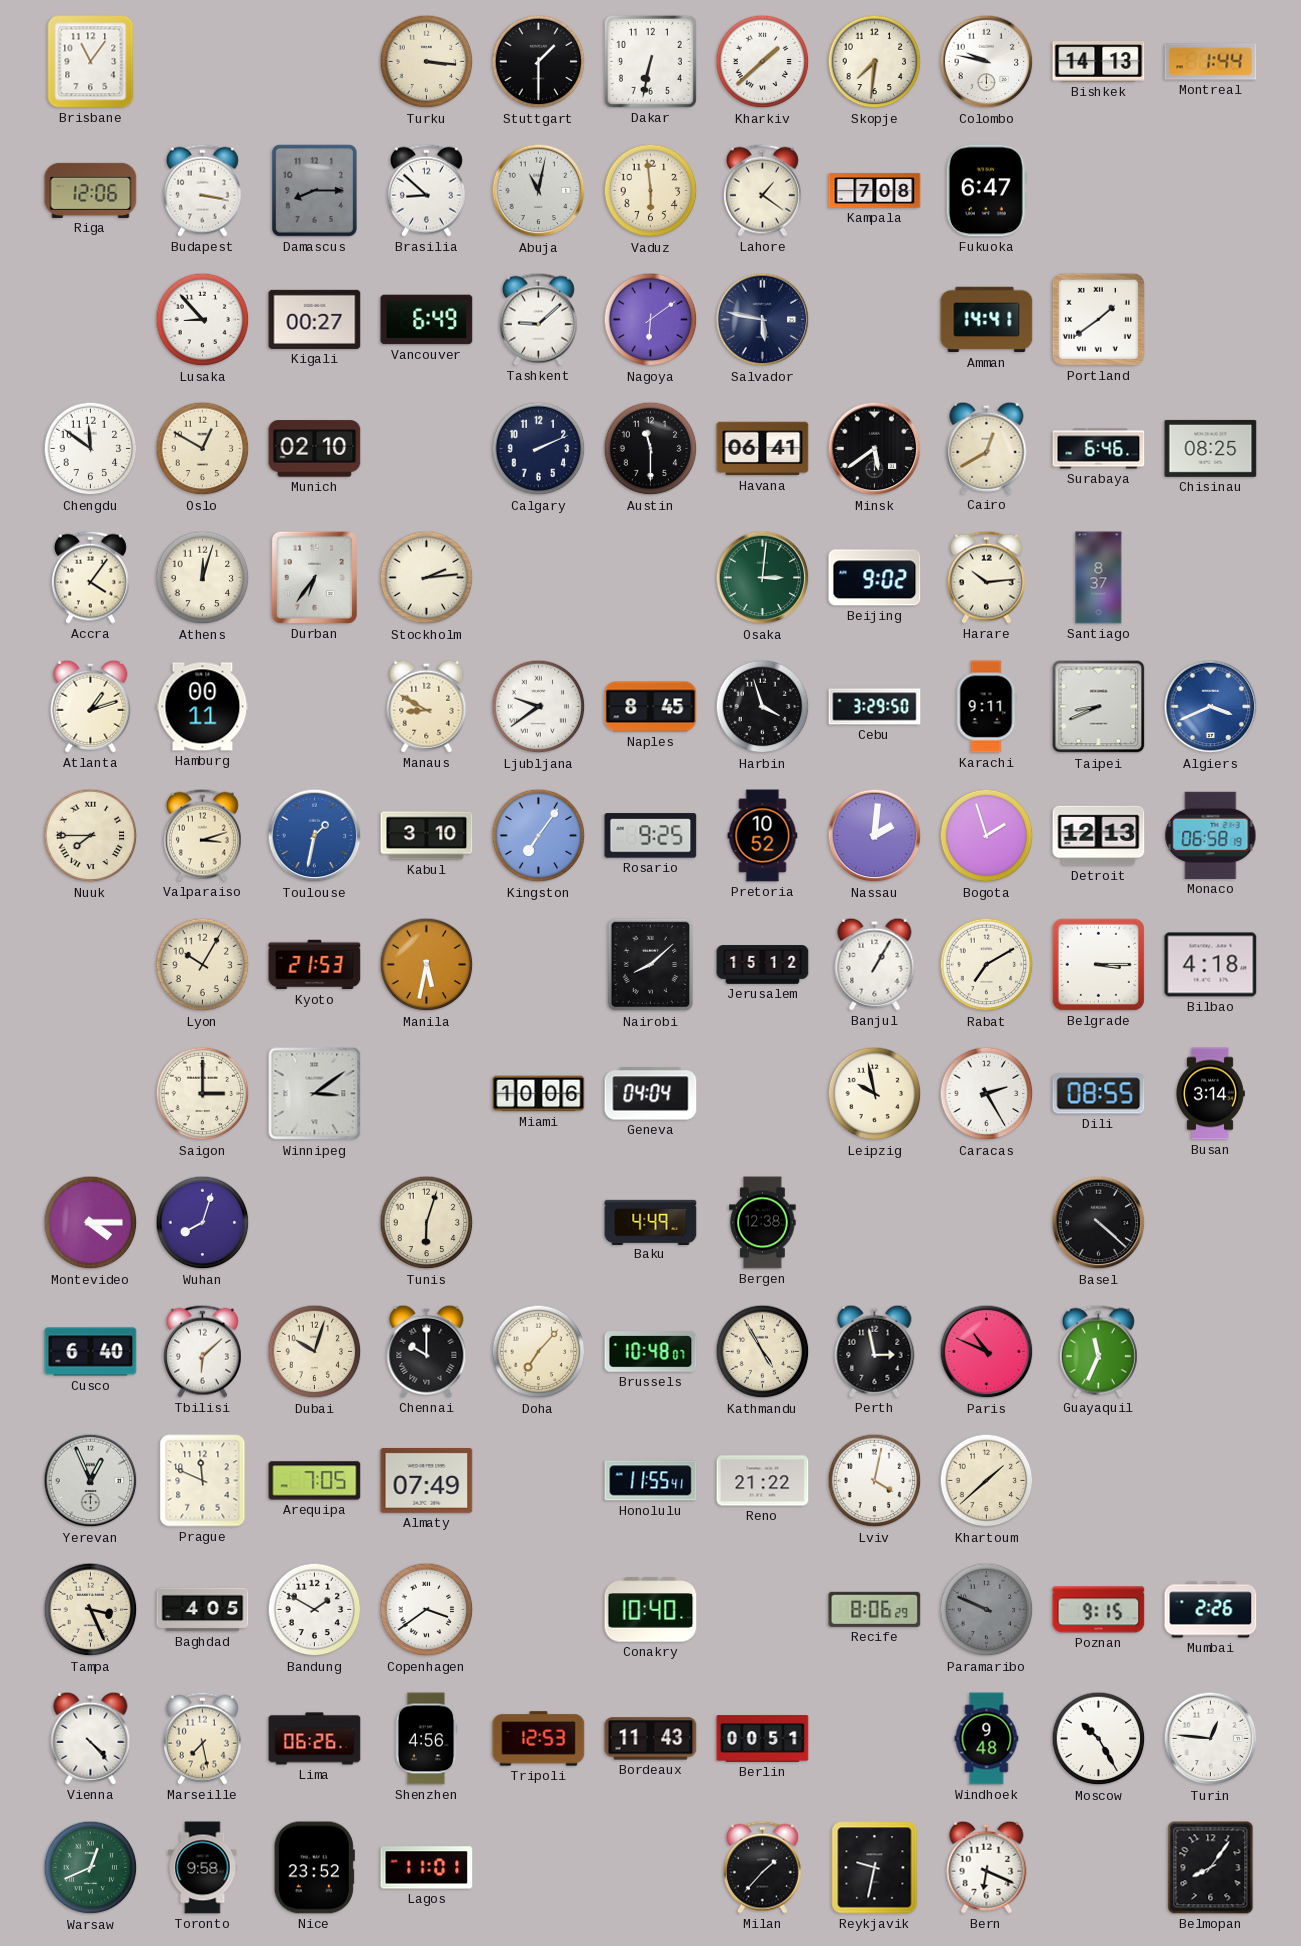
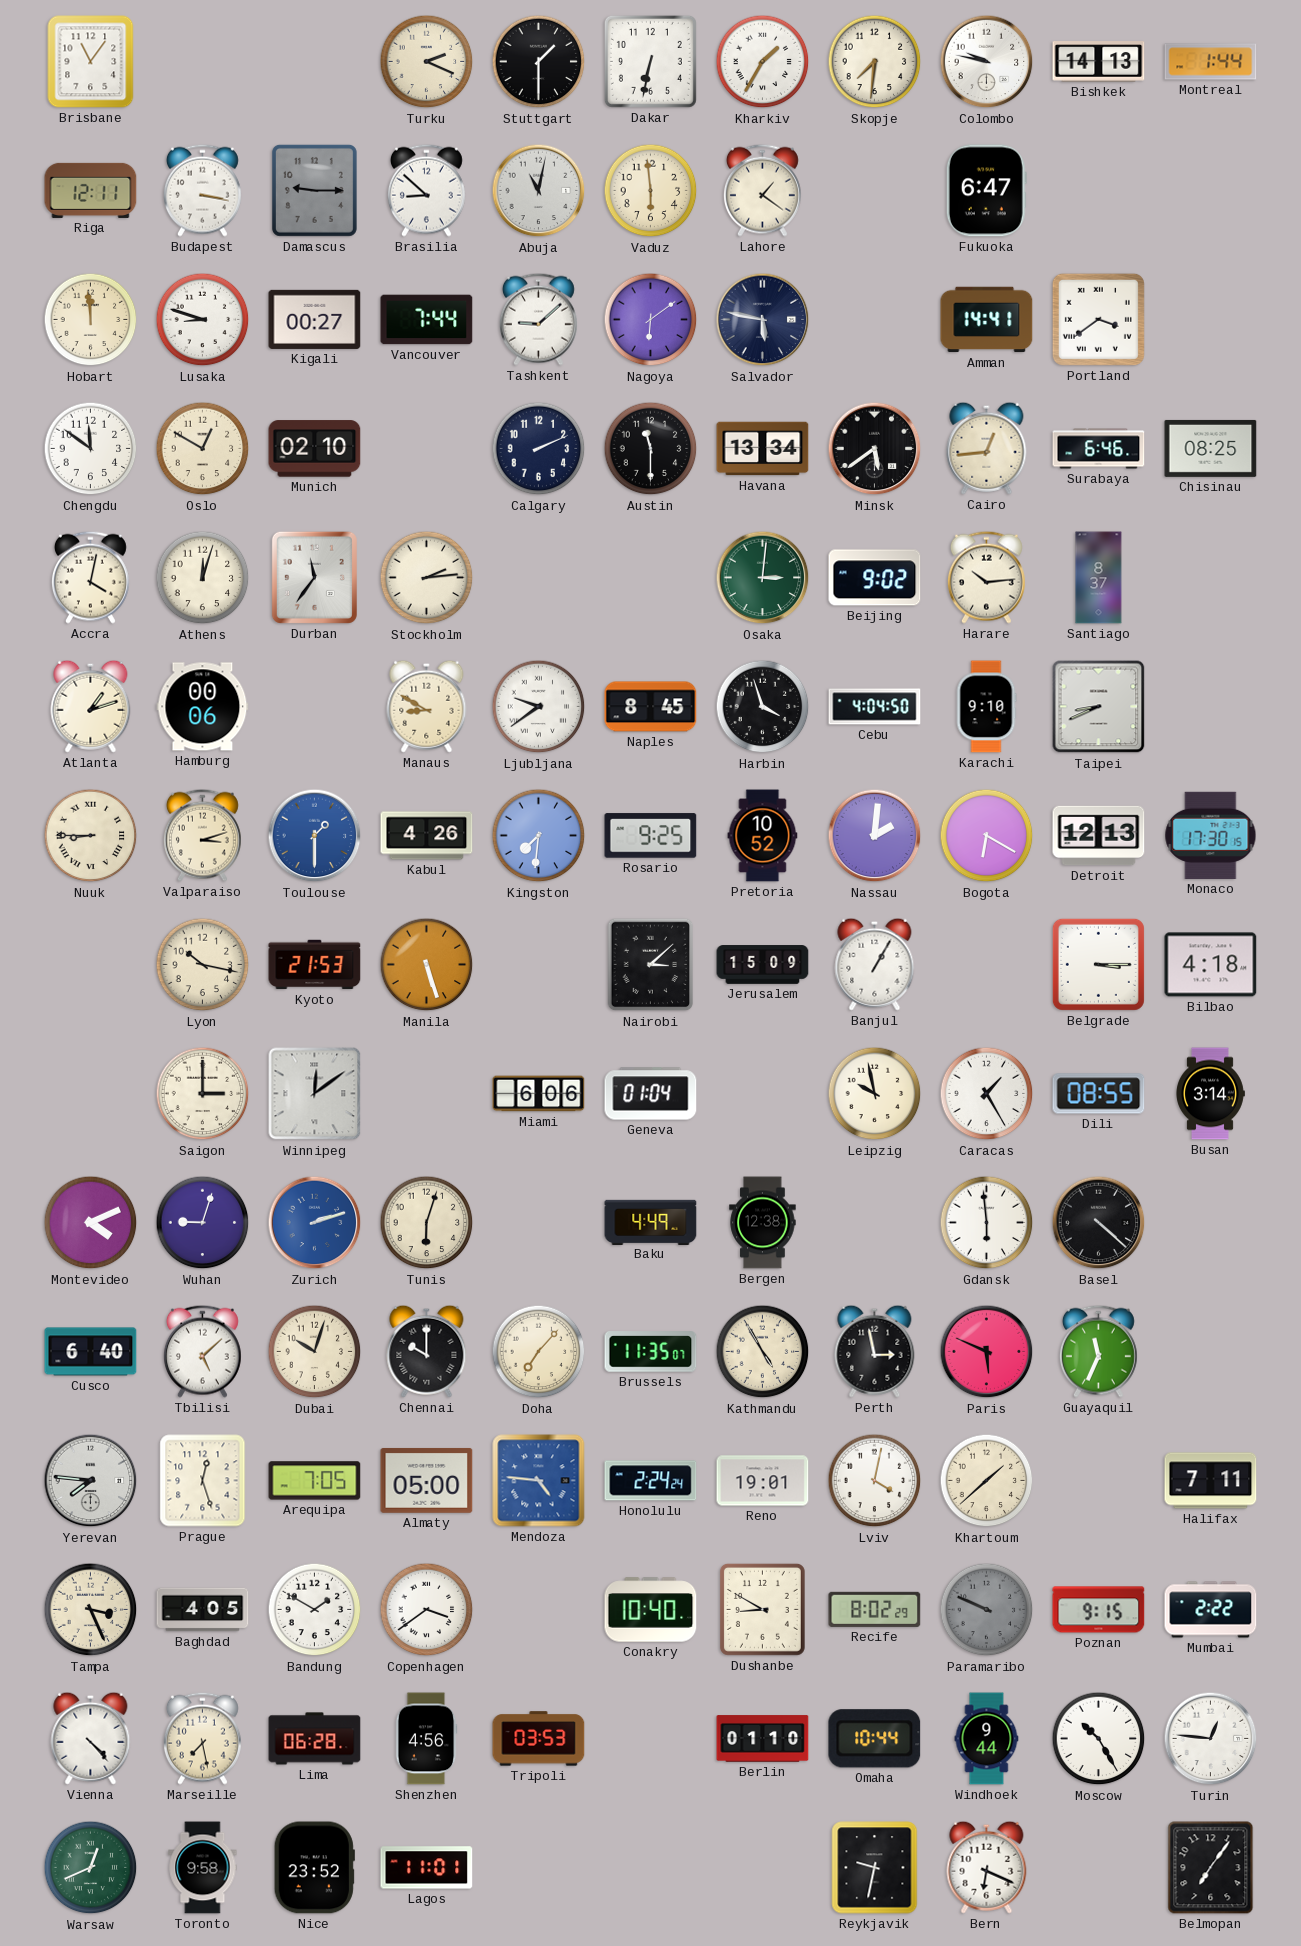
Turku: 3:16 -> 2:19 (427, 62)
Kharkiv: 1:38 -> 1:35 (763, 62)
Riga: 12:06 -> 12:11 (91, 190)
Damascus: 8:15 -> 9:15 (314, 190)
Kampala: 7:08 -> none (875, 191)
Hobart: none -> 11:59 (91, 320)
Lusaka: 8:53 -> 8:48 (203, 320)
Vancouver: 6:49 -> 7:44 (427, 320)
Portland: 1:39 -> 3:39 (1098, 319)
Havana: 06:41 -> 13:34 (763, 449)
Cairo: 12:40 -> 12:44 (987, 448)
Accra: 4:06 -> 4:02 (90, 577)
Durban: 6:36 -> 11:36 (314, 577)
Hamburg: 00:11 -> 00:06 (203, 707)
Cebu: 3:29 -> 4:04 (875, 707)
Karachi: 9:11 -> 9:10 (986, 707)
Algiers: 3:41 -> none (1211, 707)
Nuuk: 7:45 -> 8:45 (91, 836)
Toulouse: 1:32 -> 1:30 (315, 836)
Kabul: 3:10 -> 4:26 (427, 836)
Kingston: 7:06 -> 7:31 (539, 836)
Bogota: 1:57 -> 6:20 (987, 836)
Monaco: 06:58 -> 17:30 (1211, 835)
Lyon: 10:05 -> 10:17 (203, 965)
Manila: 5:32 -> 5:27 (427, 965)
Nairobi: 8:08 -> 3:08 (651, 965)
Jerusalem: 15:12 -> 15:09 (763, 965)
Rabat: 7:10 -> none (987, 965)
Winnipeg: 3:09 -> 12:09 (315, 1094)
Miami: 10:06 -> 6:06 (539, 1094)
Geneva: 04:04 -> 01:04 (651, 1094)
Caracas: 2:25 -> 1:25 (987, 1094)
Montevideo: 4:15 -> 4:11 (91, 1223)
Wuhan: 8:03 -> 9:03 (203, 1223)
Zurich: none -> 2:12 (315, 1223)
Gdansk: none -> 5:59 (987, 1223)
Tbilisi: 6:08 -> 5:08 (202, 1351)
Brussels: 10:48 -> 11:35 (651, 1352)
Paris: 10:49 -> 5:49 (987, 1352)
Yerevan: 12:56 -> 7:46 (91, 1481)
Prague: 11:49 -> 12:27 (203, 1481)
Almaty: 07:49 -> 05:00 (427, 1481)
Mendoza: none -> 4:46 (539, 1481)
Honolulu: 11:55 -> 2:24 (651, 1481)
Reno: 21:22 -> 19:01 (763, 1481)
Halifax: none -> 7:11 (1211, 1481)
Dushanbe: none -> 8:50 (762, 1609)
Recife: 8:06 -> 8:02 (875, 1609)
Mumbai: 2:26 -> 2:22 (1211, 1610)
Lima: 06:26 -> 06:28 (315, 1739)
Tripoli: 12:53 -> 03:53 (539, 1739)
Bordeaux: 11:43 -> none (651, 1739)
Berlin: 00:51 -> 01:10 (763, 1739)
Omaha: none -> 10:44 (875, 1739)
Windhoek: 9:48 -> 9:44 (987, 1739)
Milan: 1:37 -> none (762, 1867)
Belmopan: 8:06 -> 7:06 (1211, 1868)
